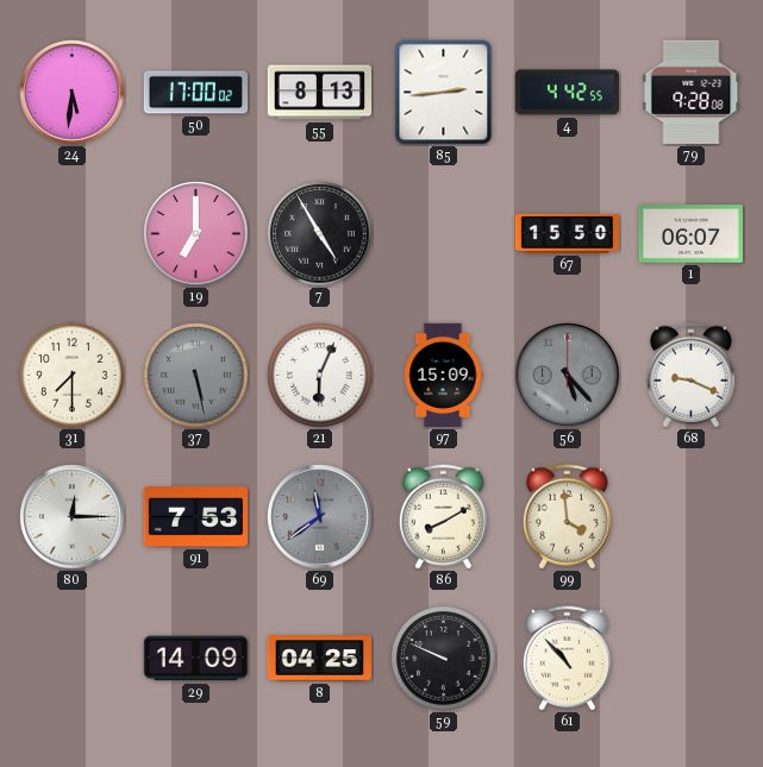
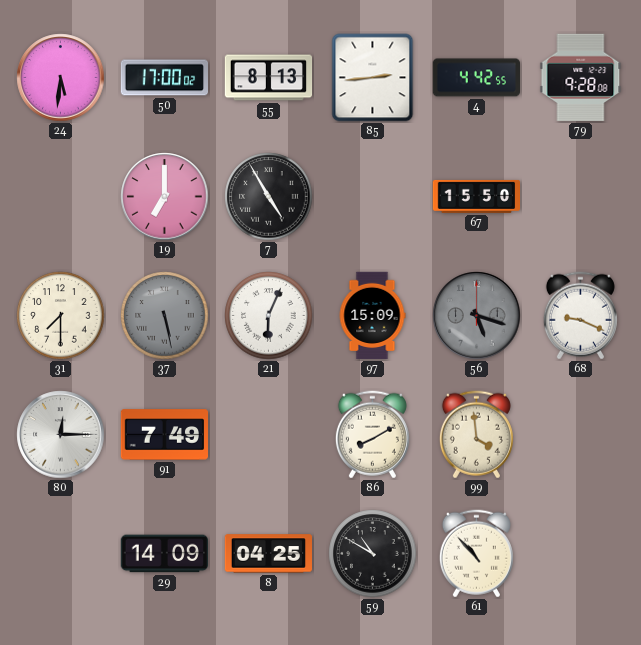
1: 06:07 -> none (690, 234)
56: 5:23 -> 5:18 (477, 316)
91: 7:53 -> 7:49 (165, 435)
69: 11:39 -> none (320, 517)
59: 9:49 -> 10:50 (373, 554)
